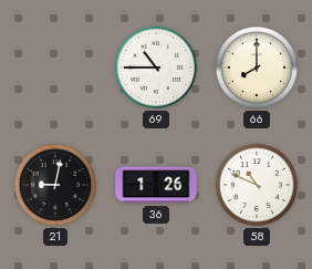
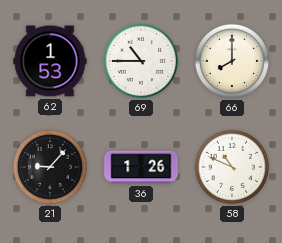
62: none -> 1:53 (50, 61)
21: 9:02 -> 9:07 (50, 167)
